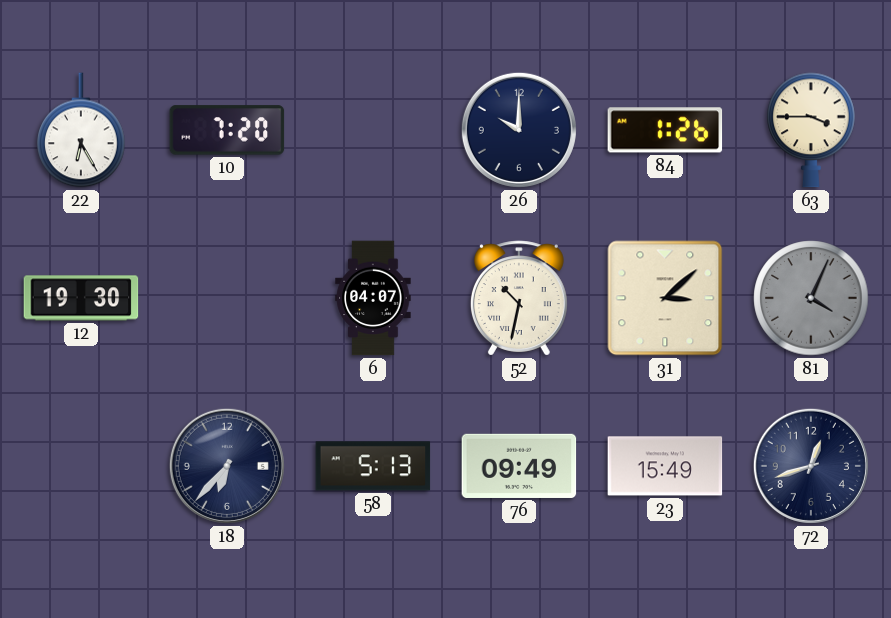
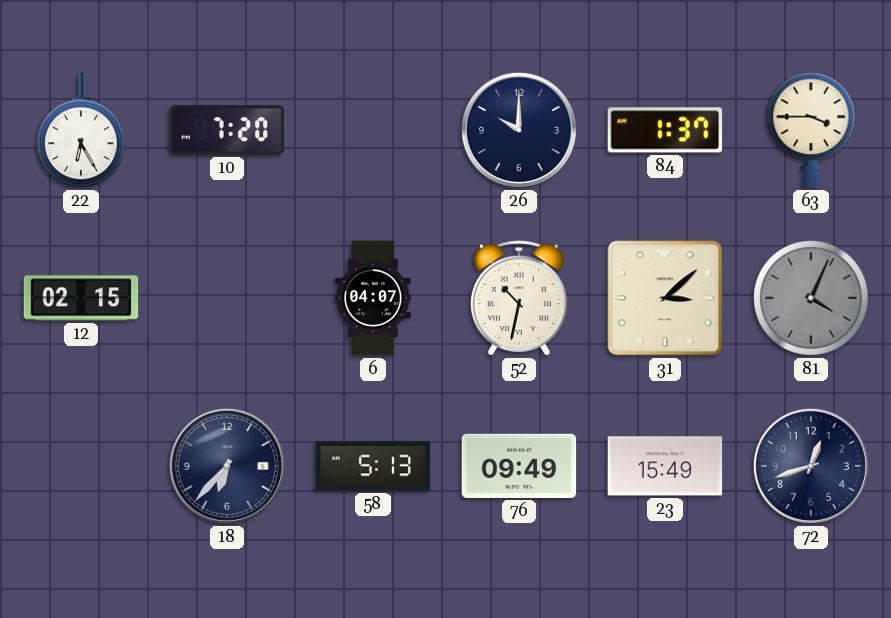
84: 1:26 -> 1:37 (665, 130)
12: 19:30 -> 02:15 (81, 298)
